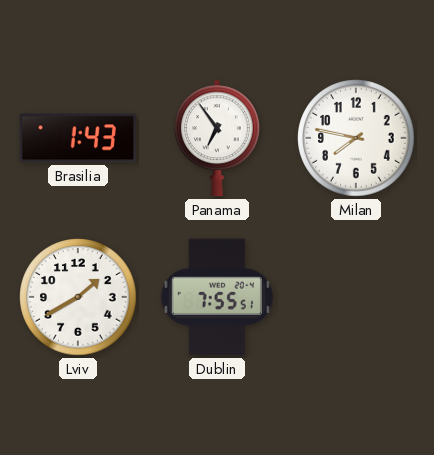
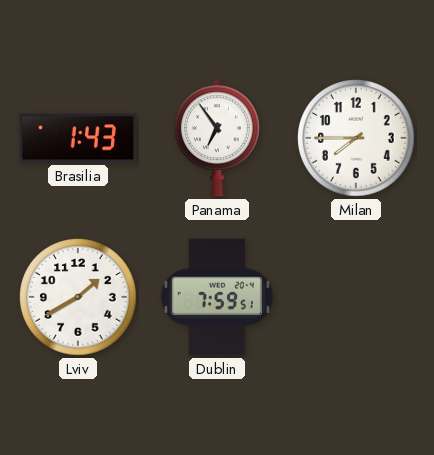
Milan: 7:47 -> 7:45 (356, 138)
Dublin: 7:55 -> 7:59 (217, 297)
